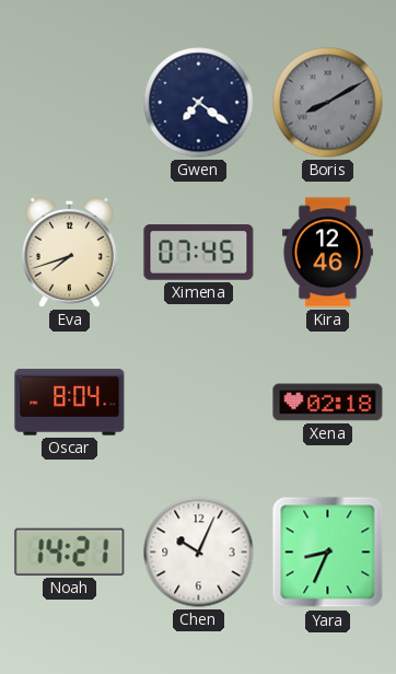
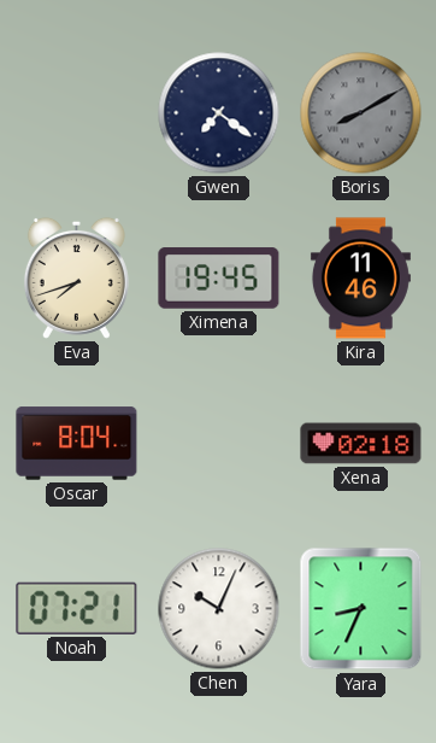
Ximena: 07:45 -> 19:45 (219, 279)
Kira: 12:46 -> 11:46 (360, 279)
Noah: 14:21 -> 07:21 (77, 608)
